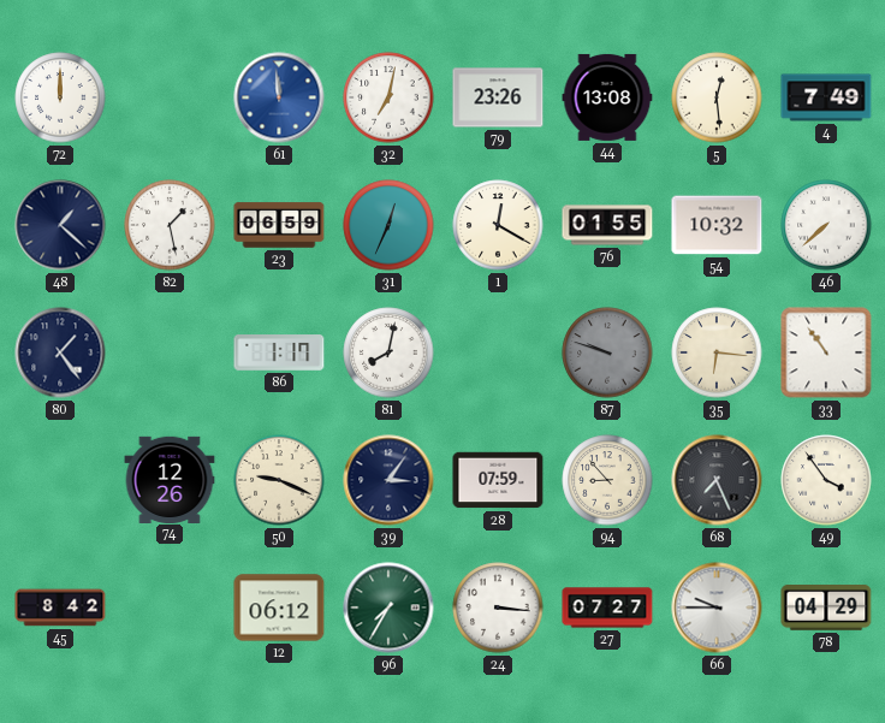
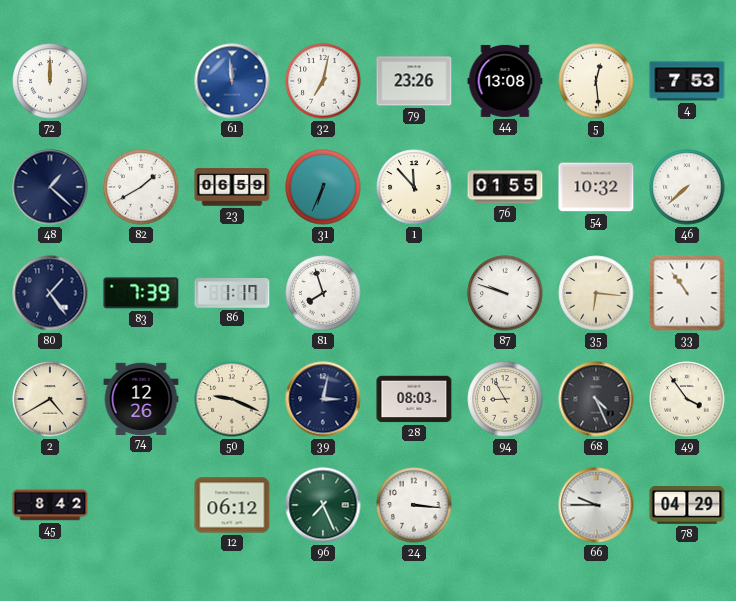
4: 7:49 -> 7:53 (687, 81)
82: 1:28 -> 1:40 (141, 187)
31: 12:34 -> 6:34 (323, 187)
1: 12:20 -> 11:53 (414, 187)
83: none -> 7:39 (141, 293)
81: 8:02 -> 7:57 (323, 293)
87 dial: grey -> white (505, 293)
2: none -> 4:40 (50, 399)
39: 3:06 -> 3:02 (323, 399)
28: 07:59 -> 08:03 (414, 399)
94: 8:53 -> 8:55 (505, 399)
68: 7:26 -> 4:26 (596, 399)
96: 7:35 -> 7:26 (323, 505)
27: 07:27 -> none (607, 608)
